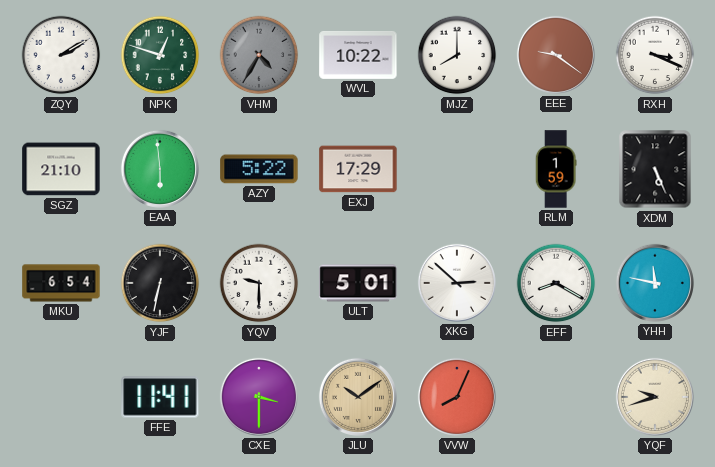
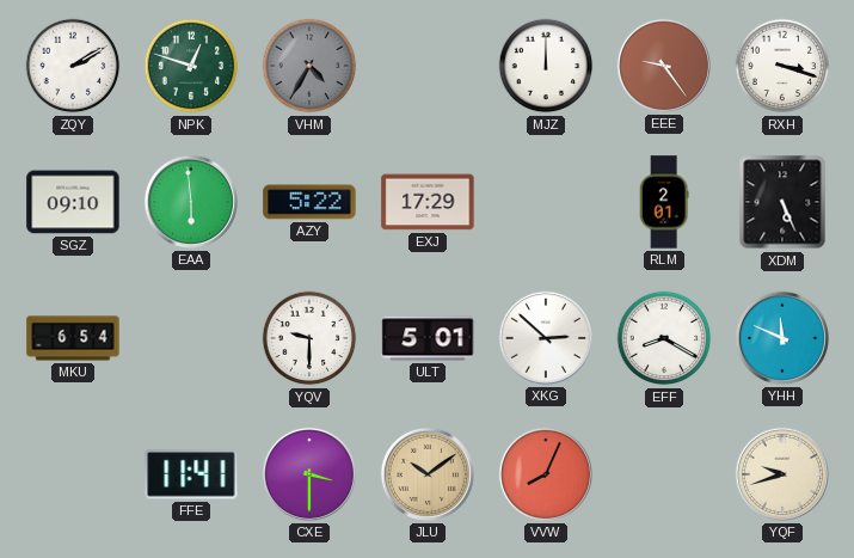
WVL: 10:22 -> none (358, 55)
MJZ: 8:00 -> 12:00 (546, 66)
EEE: 9:21 -> 9:24 (664, 66)
RXH: 3:19 -> 3:18 (782, 66)
SGZ: 21:10 -> 09:10 (73, 202)
RLM: 1:59 -> 2:01 (664, 202)
YJF: 6:32 -> none (160, 283)
YHH: 11:47 -> 11:49 (782, 338)
